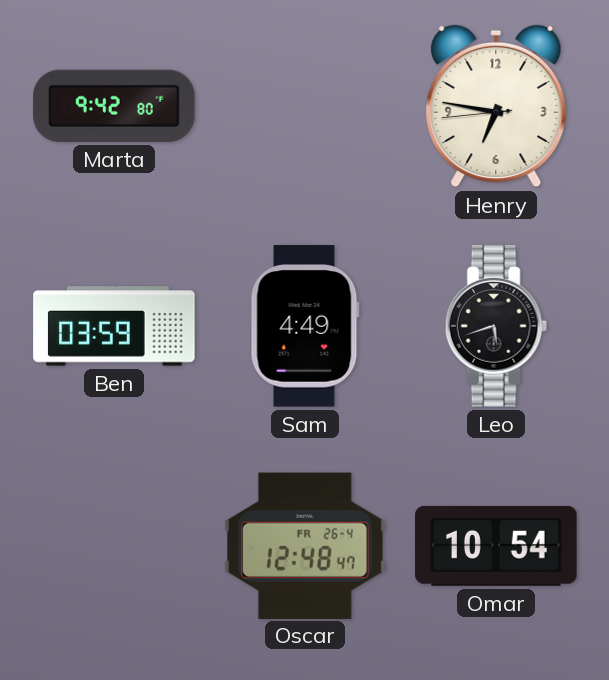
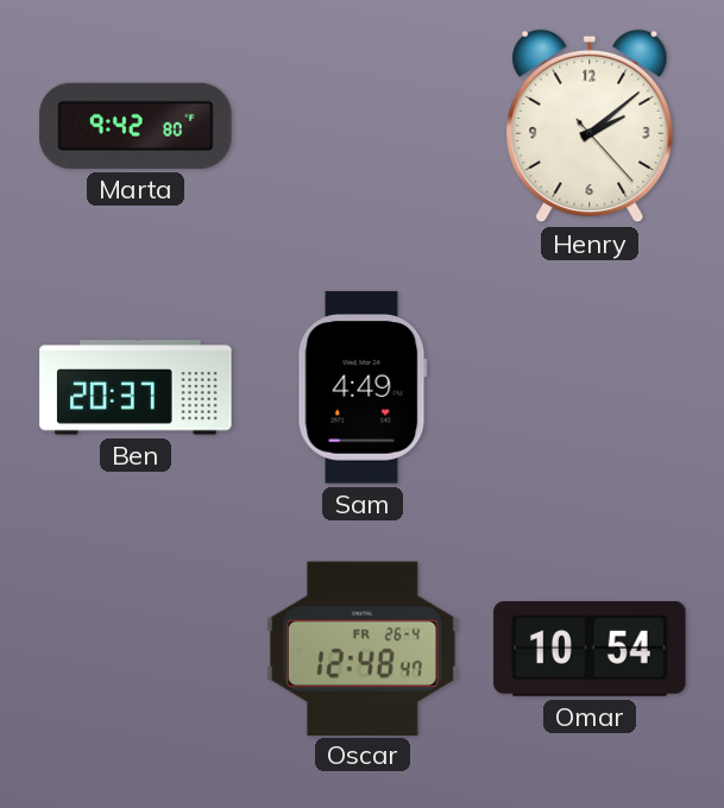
Henry: 6:46 -> 2:08 (590, 126)
Ben: 03:59 -> 20:37 (136, 387)
Leo: 5:42 -> none (496, 326)
